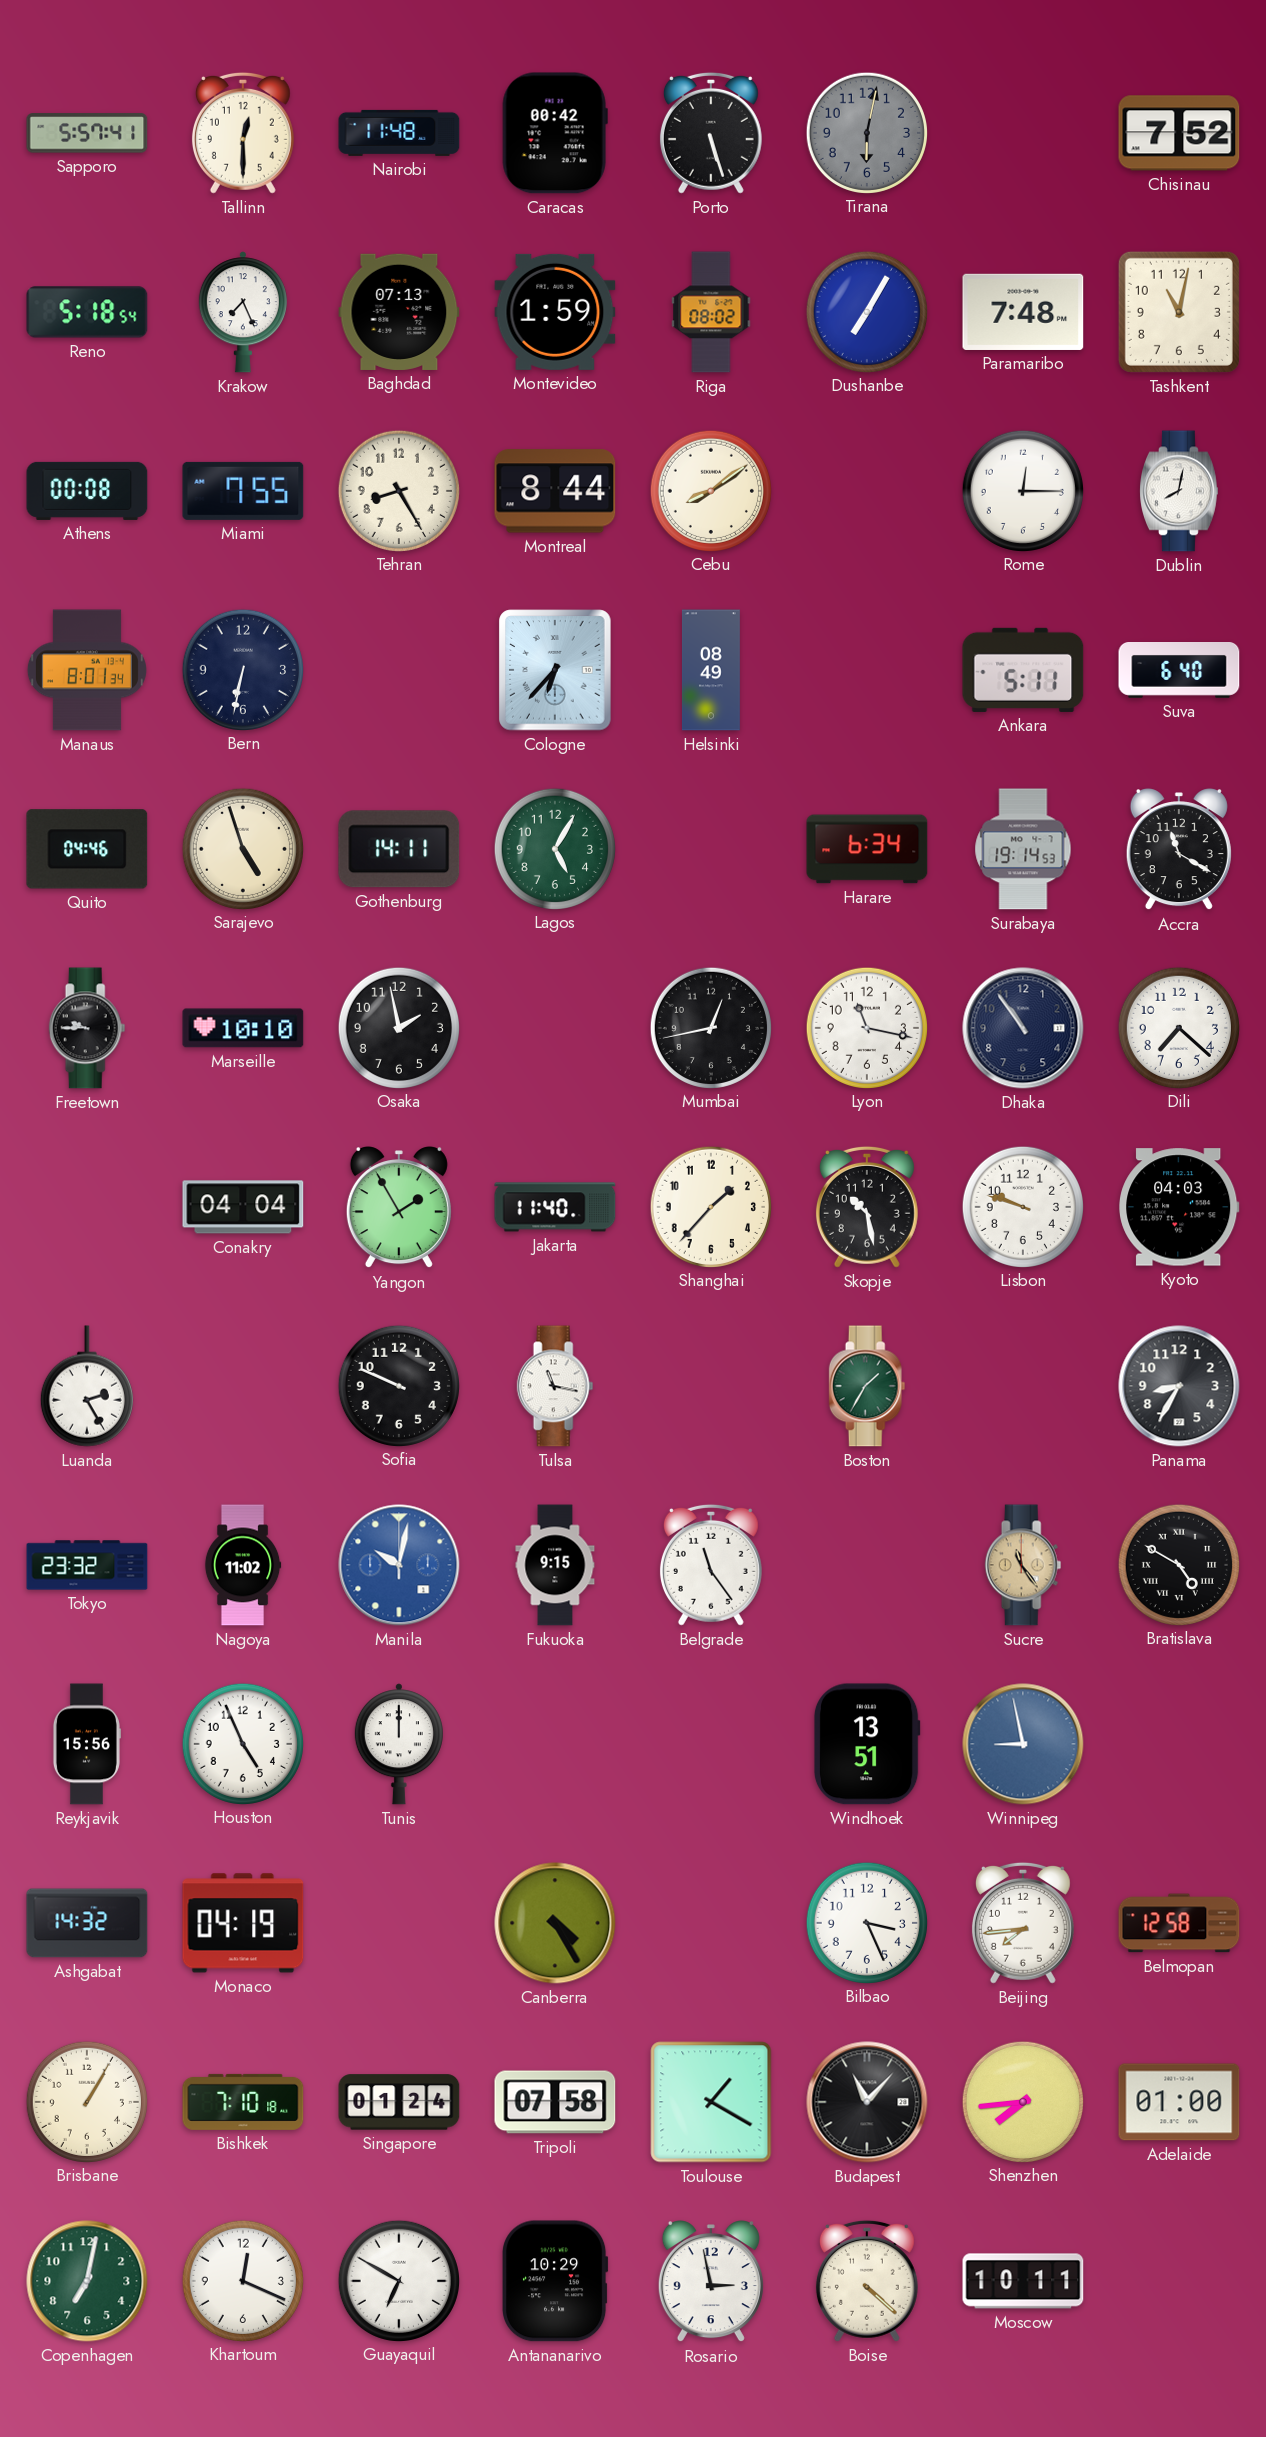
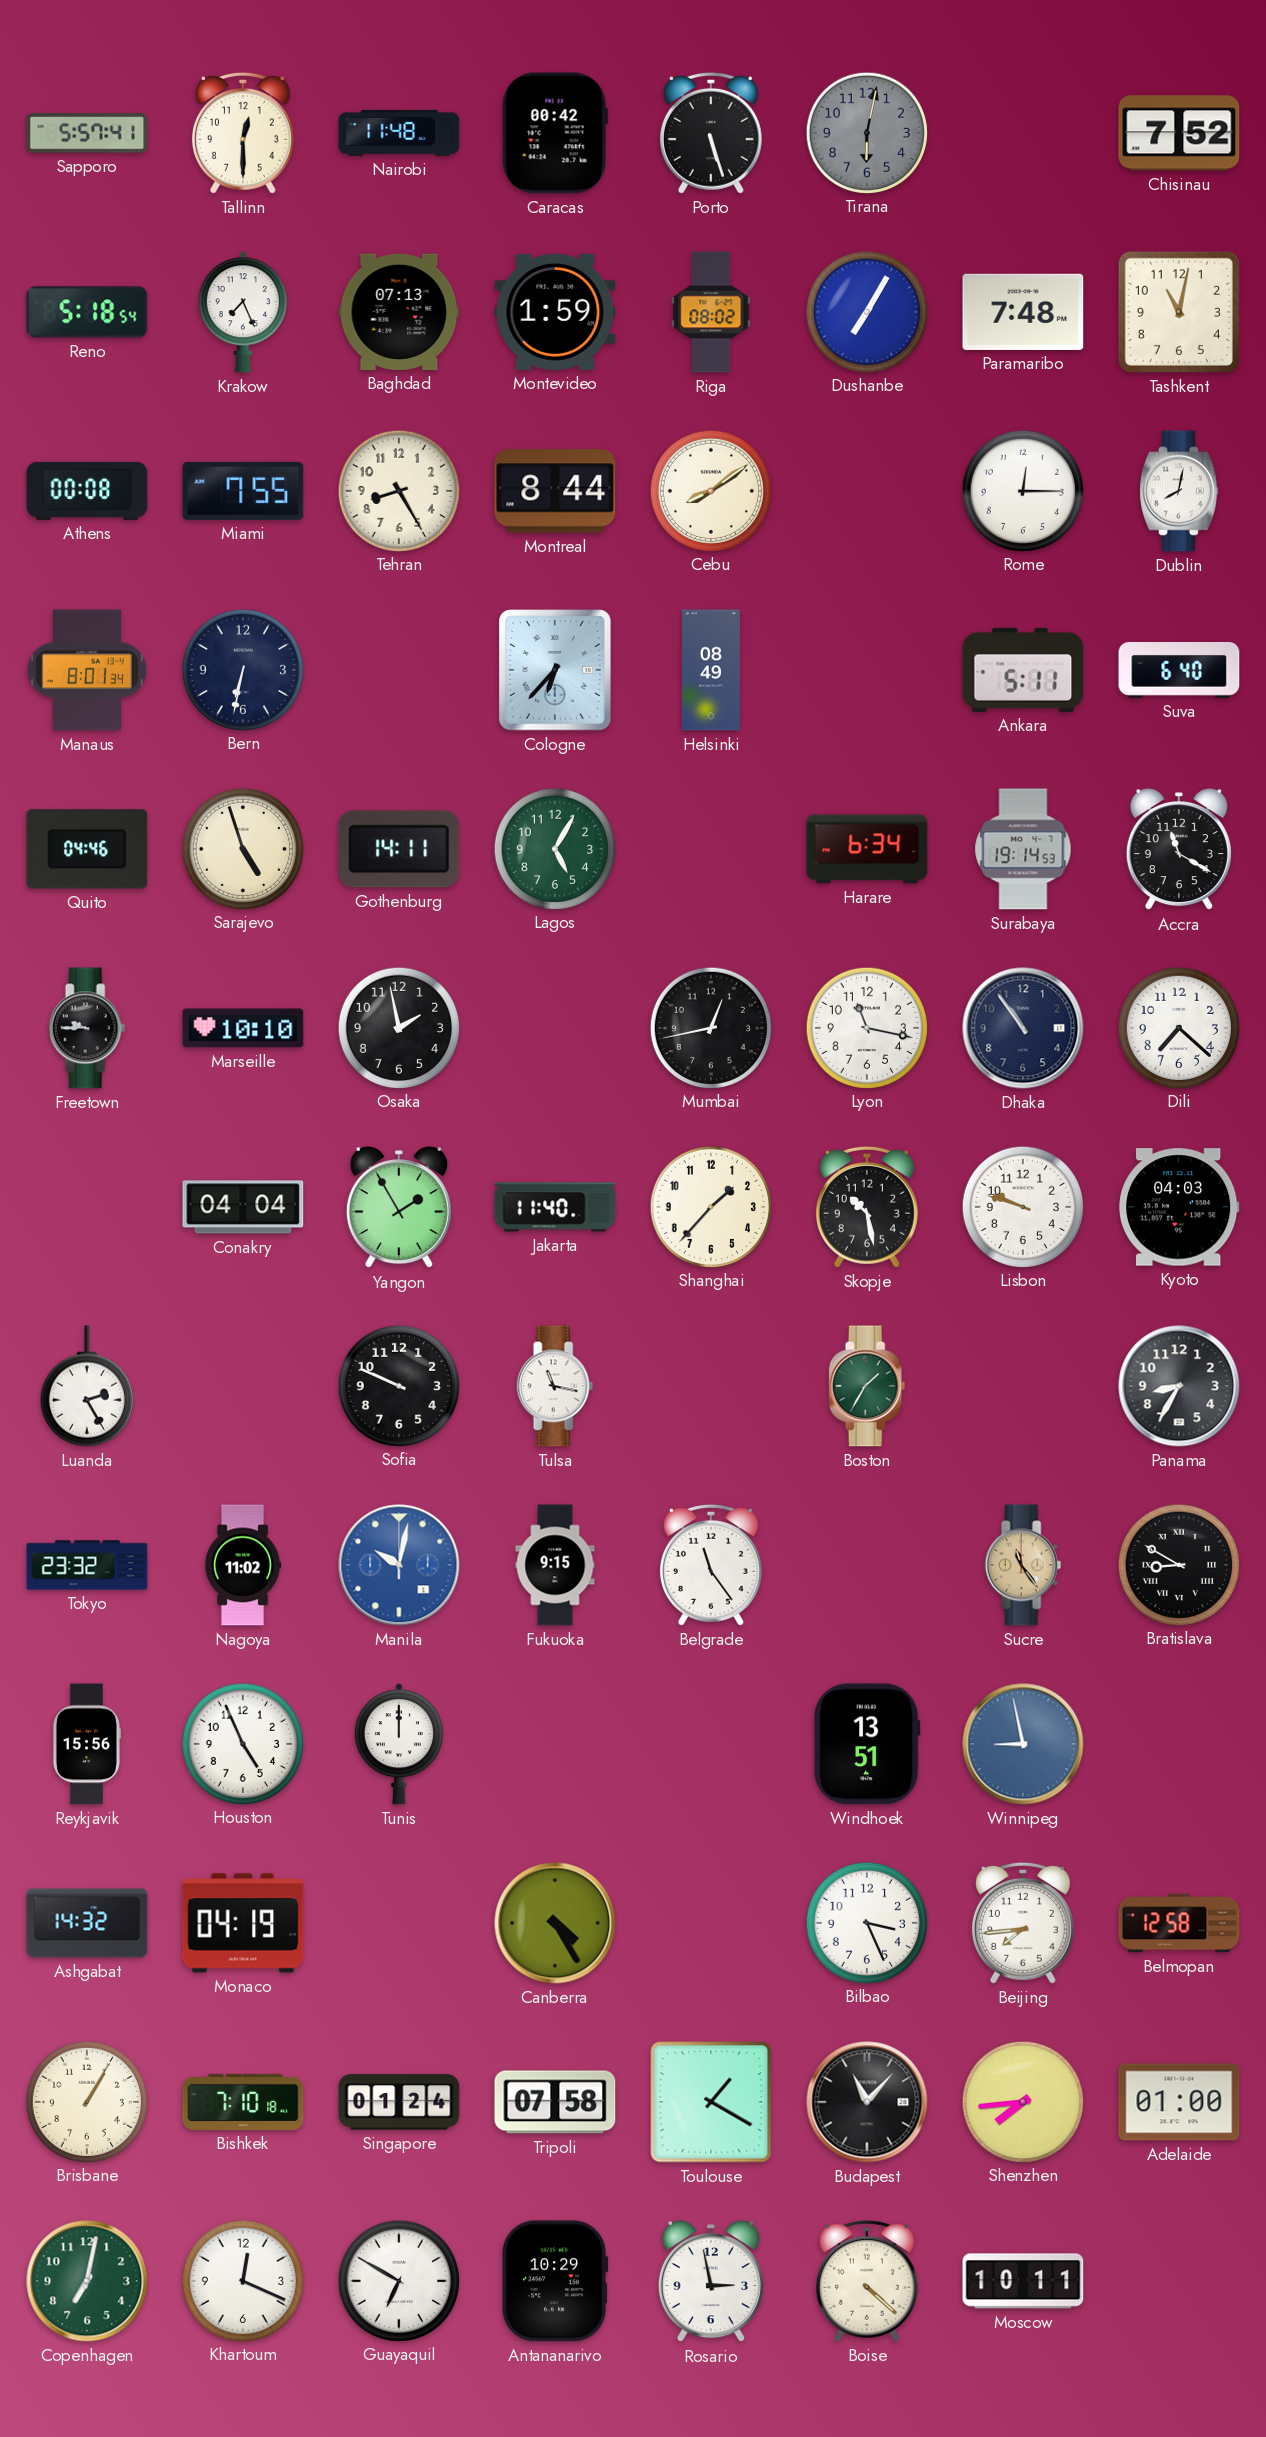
Bratislava: 4:50 -> 8:50 (1178, 1564)
